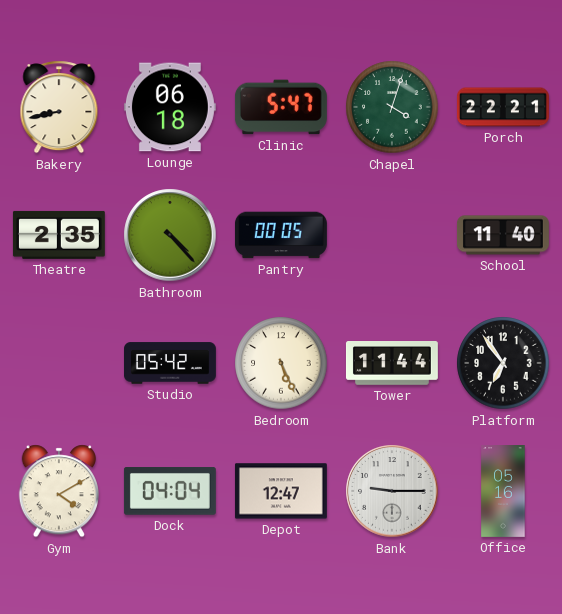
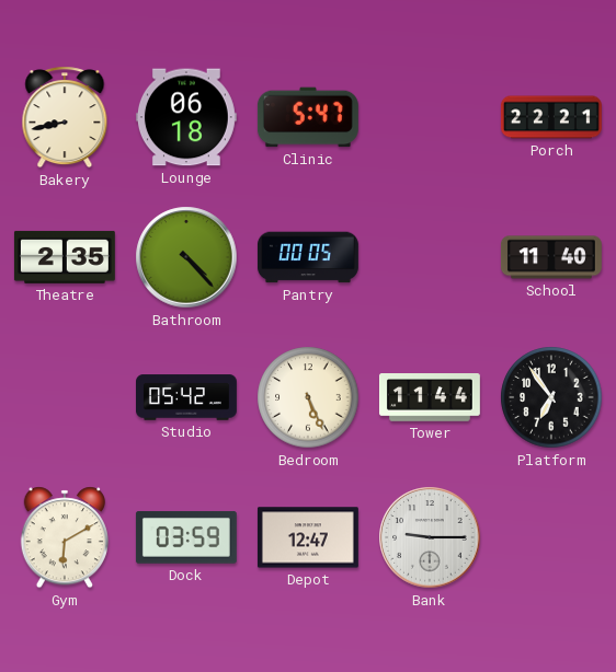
Chapel: 4:03 -> none (392, 107)
Gym: 4:10 -> 6:10 (64, 537)
Dock: 04:04 -> 03:59 (186, 538)
Office: 05:16 -> none (503, 492)
